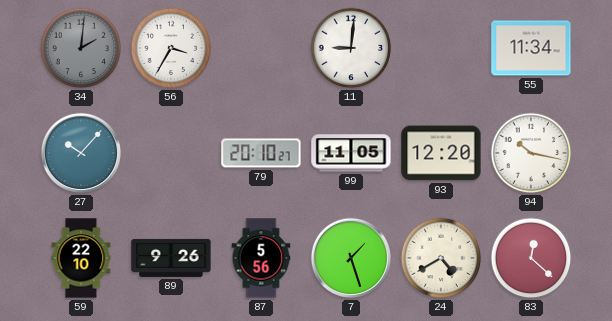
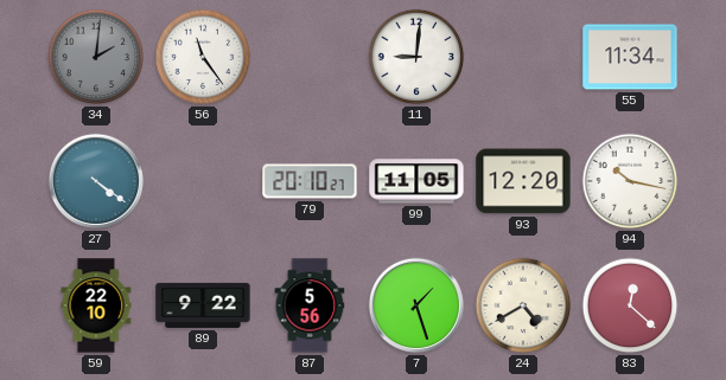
56: 3:35 -> 11:24 (203, 57)
27: 10:07 -> 4:21 (96, 181)
89: 9:26 -> 9:22 (203, 305)
